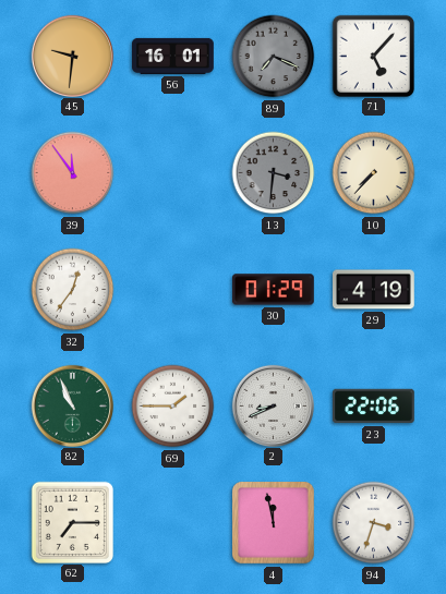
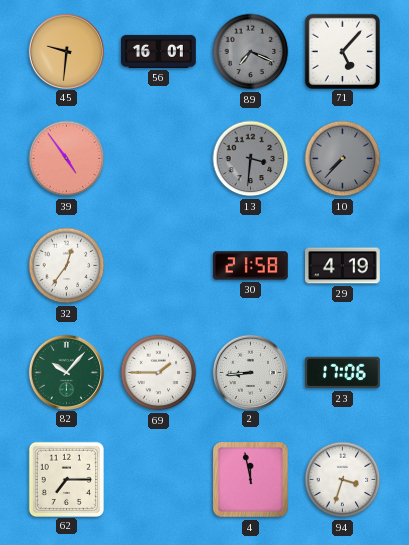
39: 11:54 -> 4:54 (67, 159)
10 dial: cream -> grey (343, 159)
30: 01:29 -> 21:58 (251, 266)
82: 10:56 -> 10:07 (66, 372)
2: 8:41 -> 8:44 (250, 372)
23: 22:06 -> 17:06 (343, 373)
